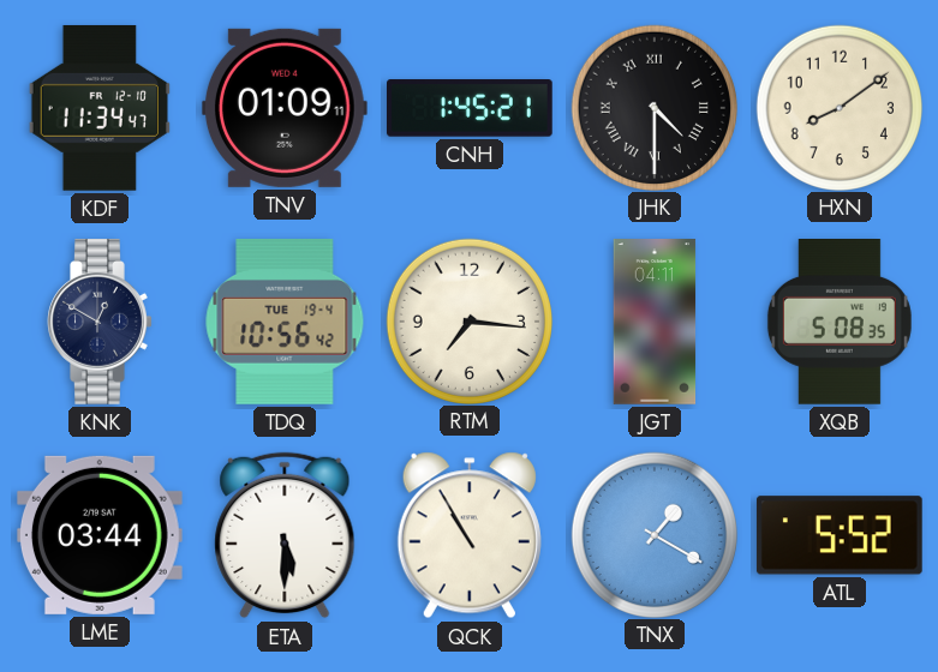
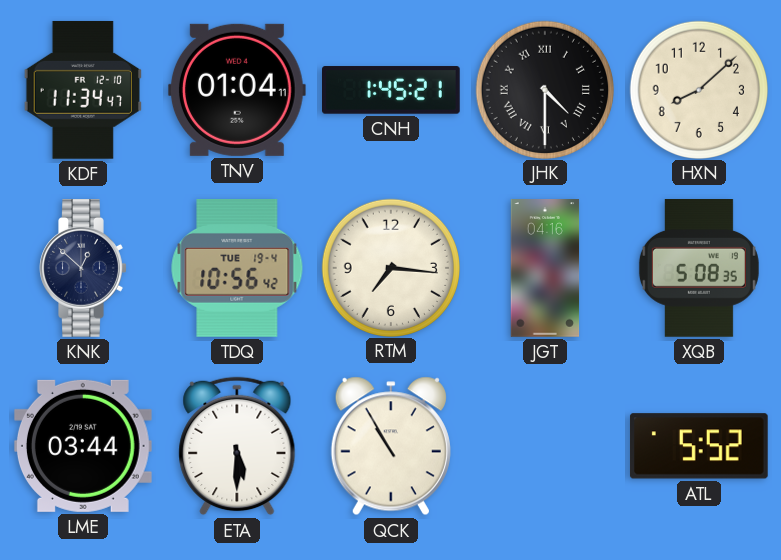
TNV: 01:09 -> 01:04 (237, 90)
HXN: 8:09 -> 8:08 (698, 89)
KNK: 12:50 -> 12:52 (83, 269)
JGT: 04:11 -> 04:16 (545, 268)
TNX: 1:20 -> none (653, 534)
